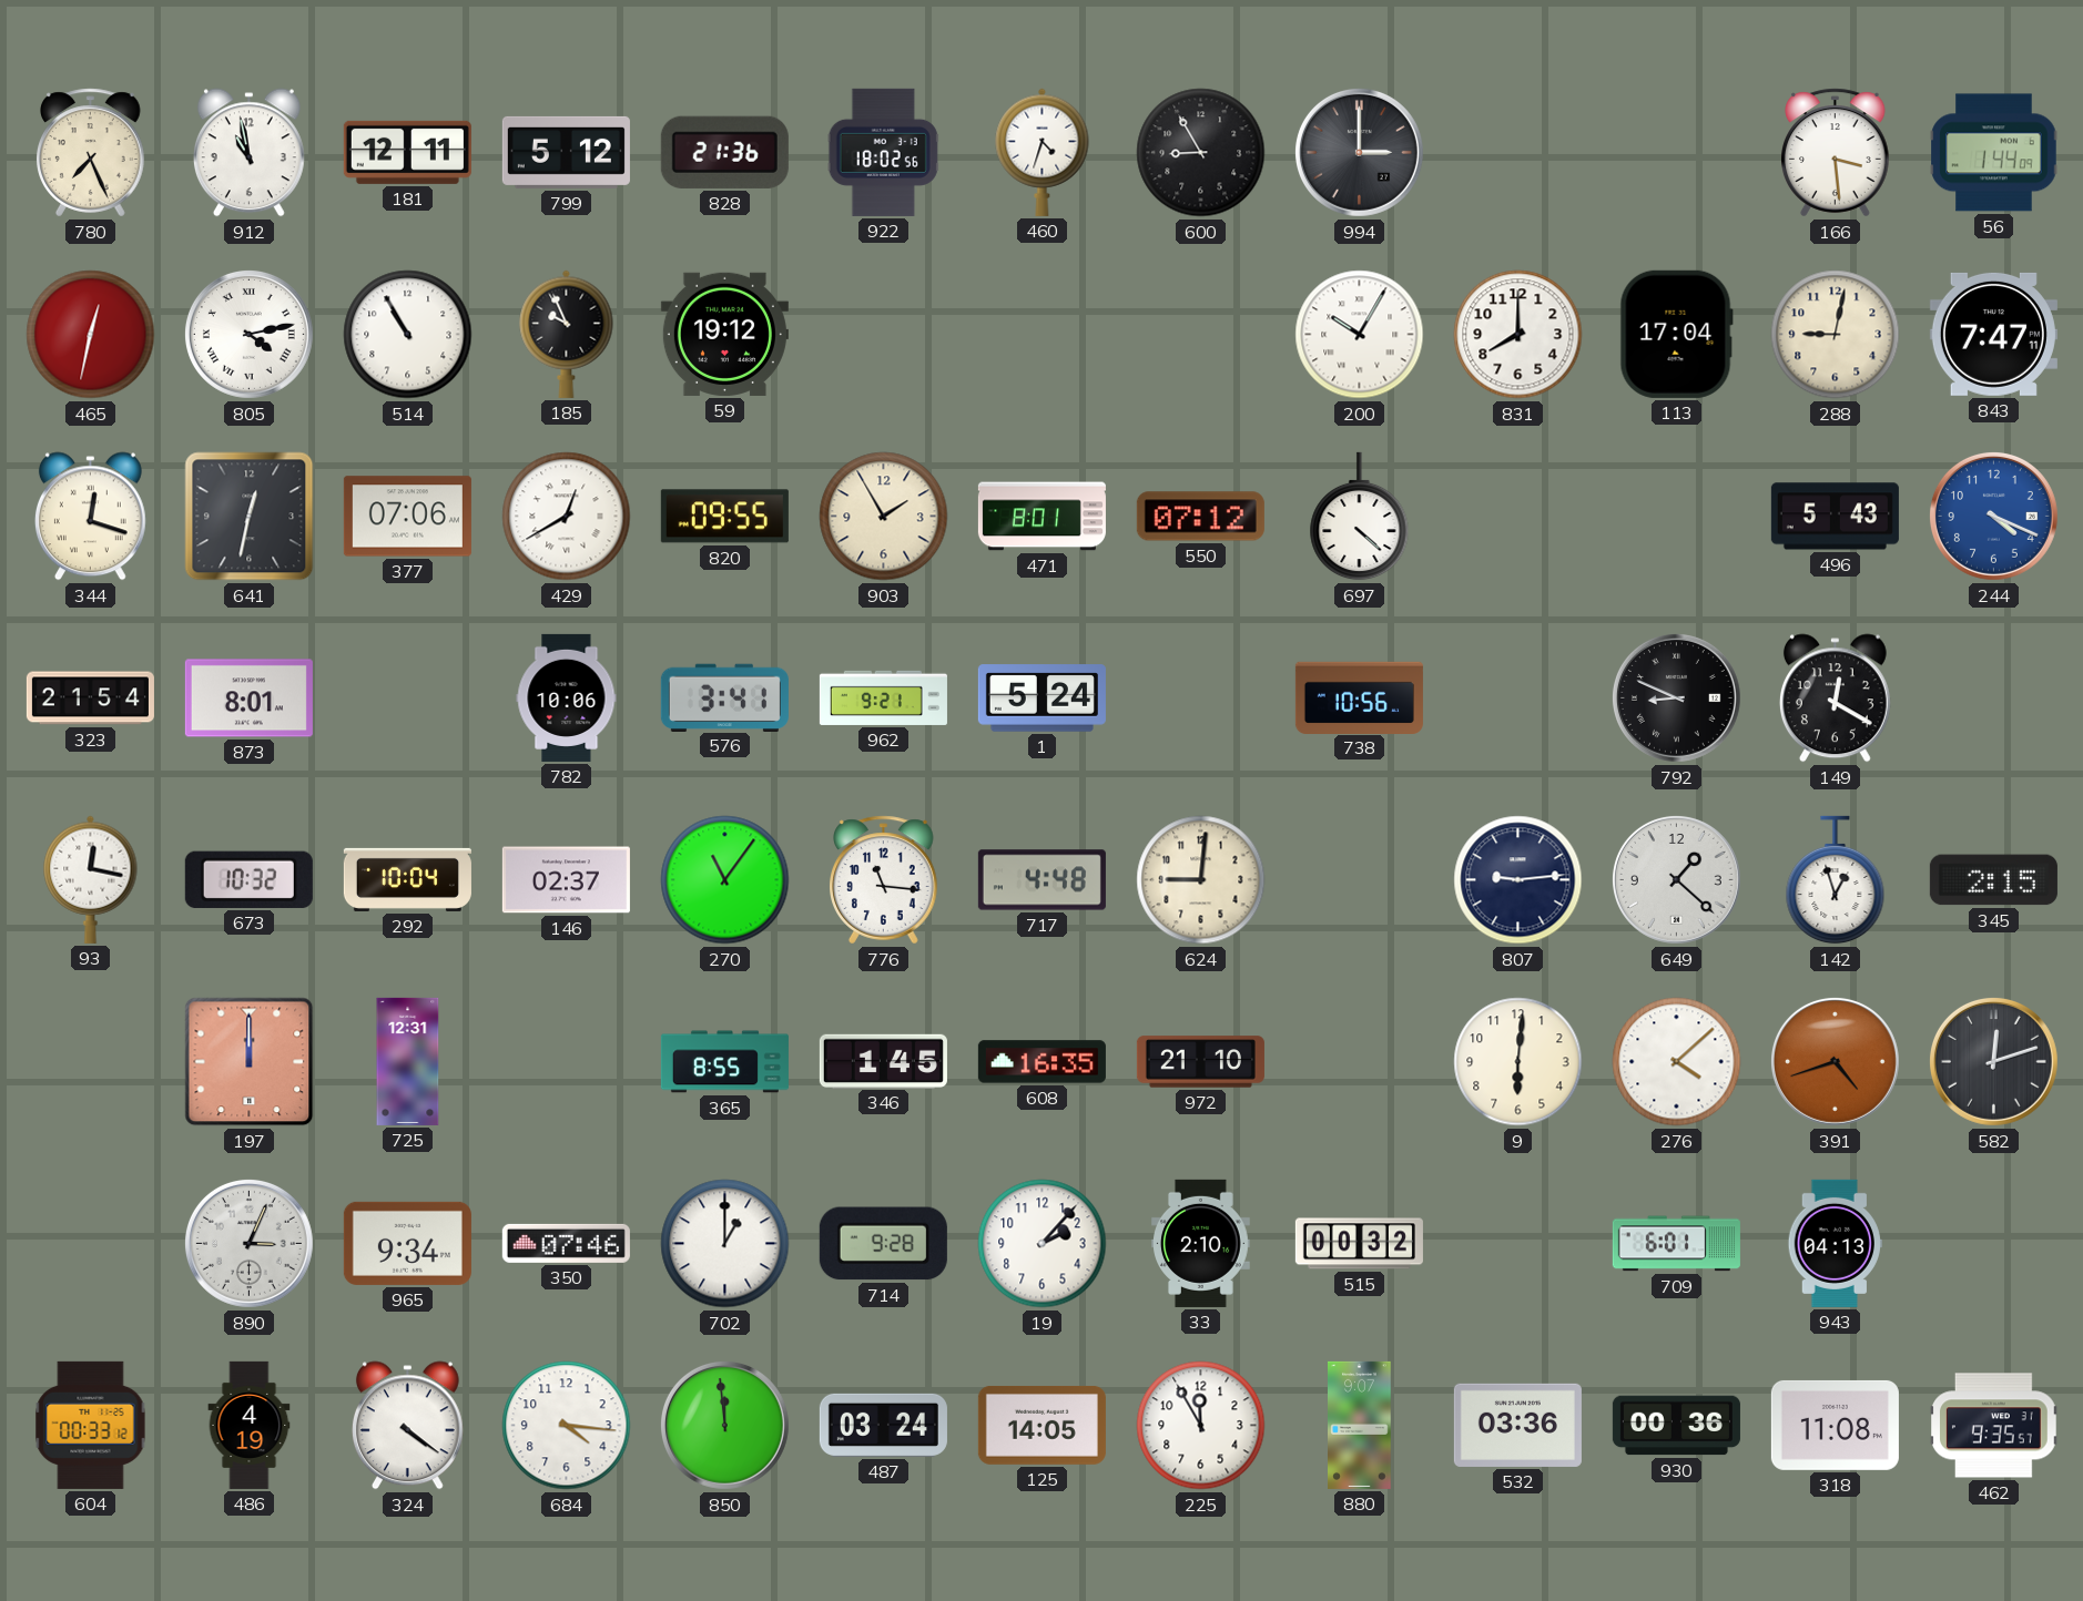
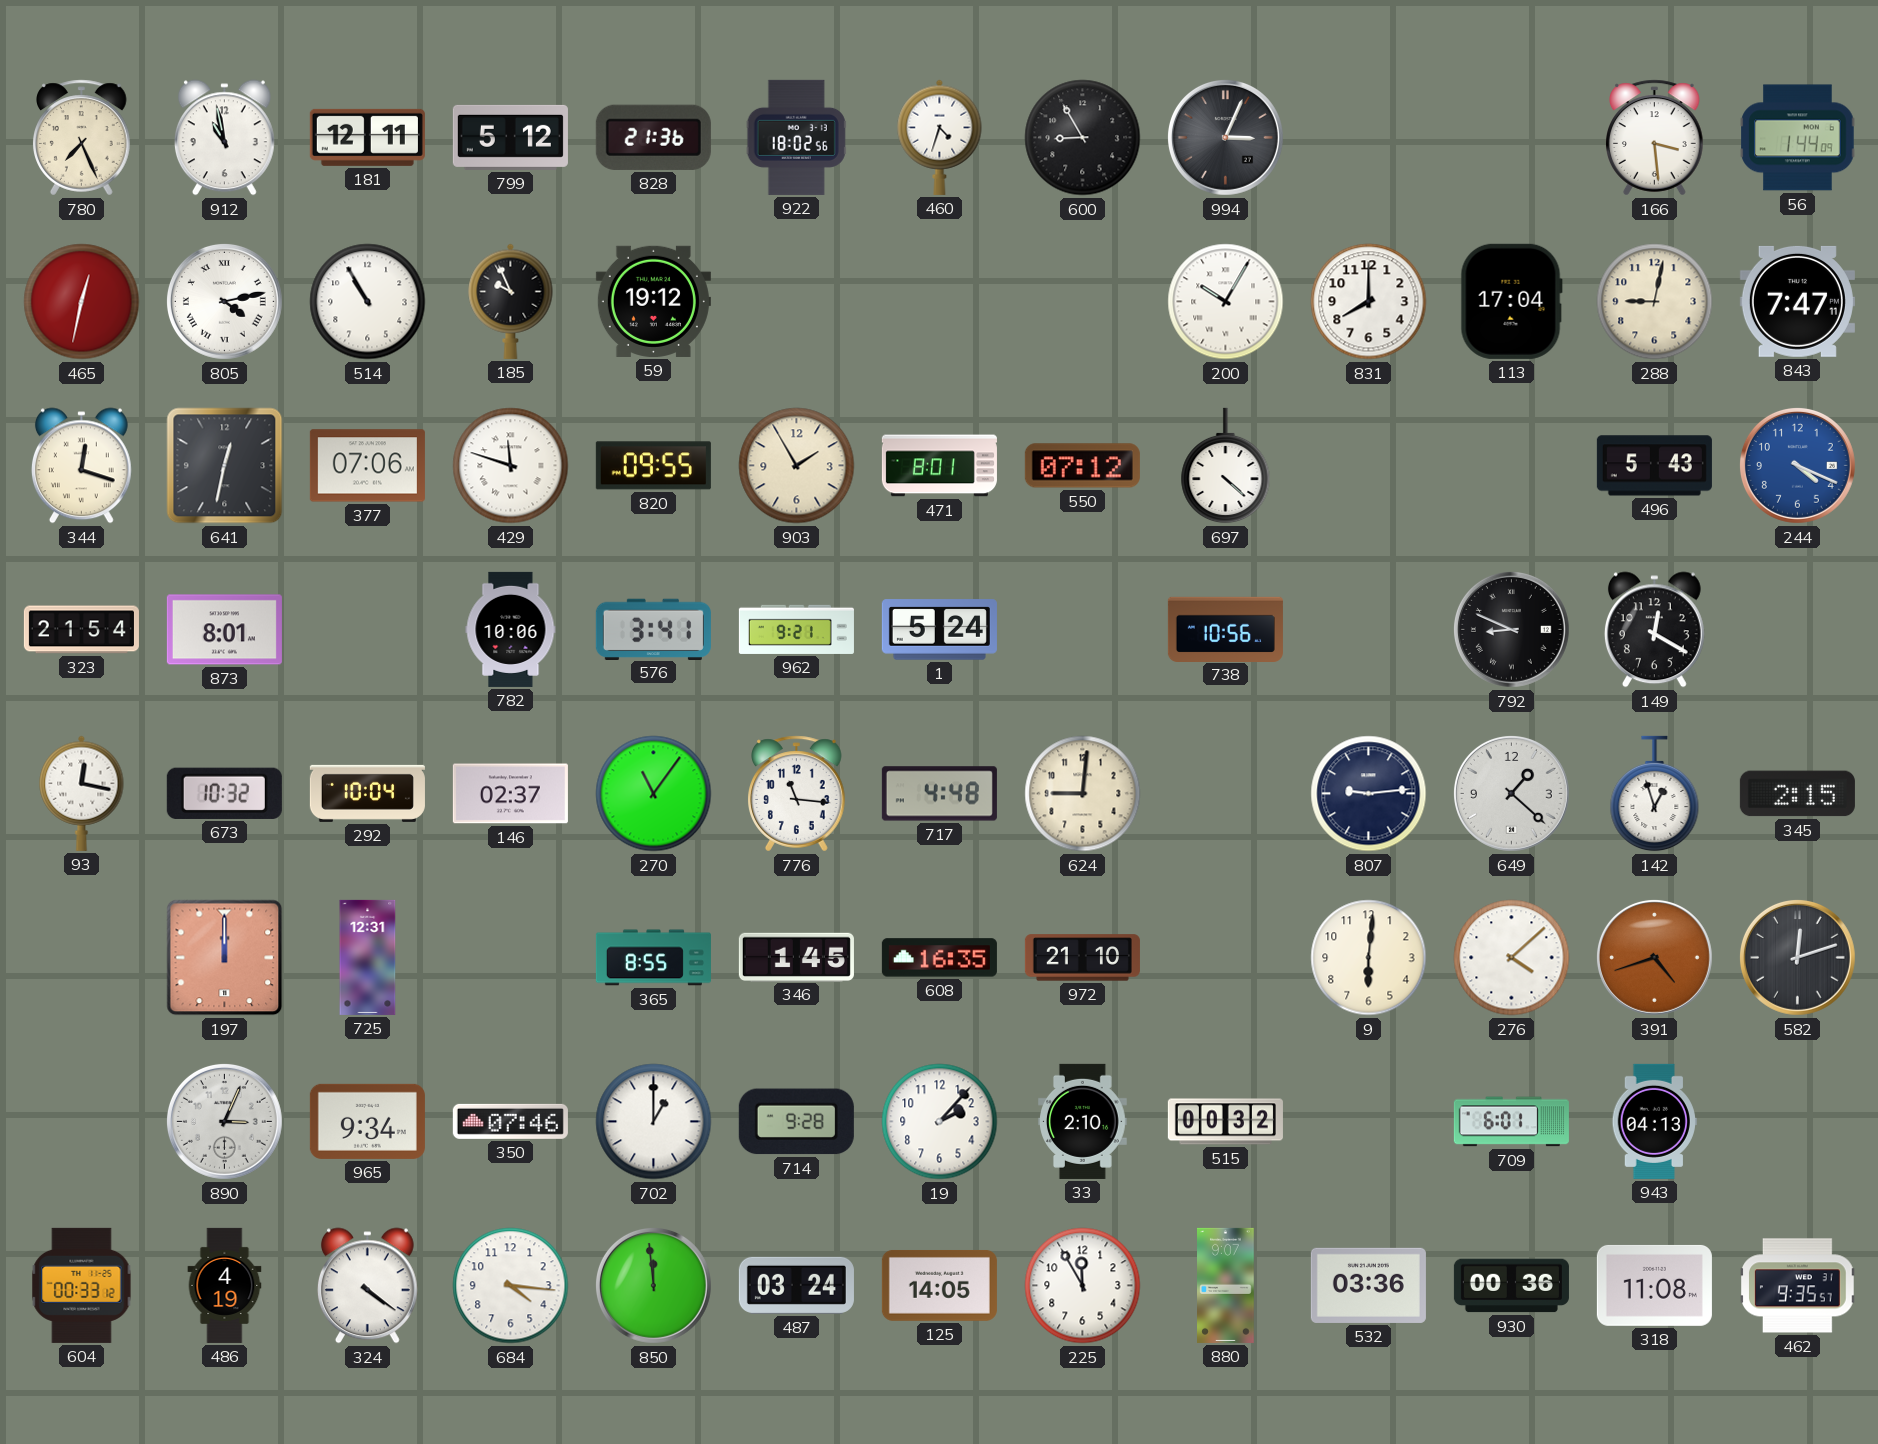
994: 3:00 -> 3:04 (1225, 137)
429: 12:40 -> 11:48 (511, 466)
